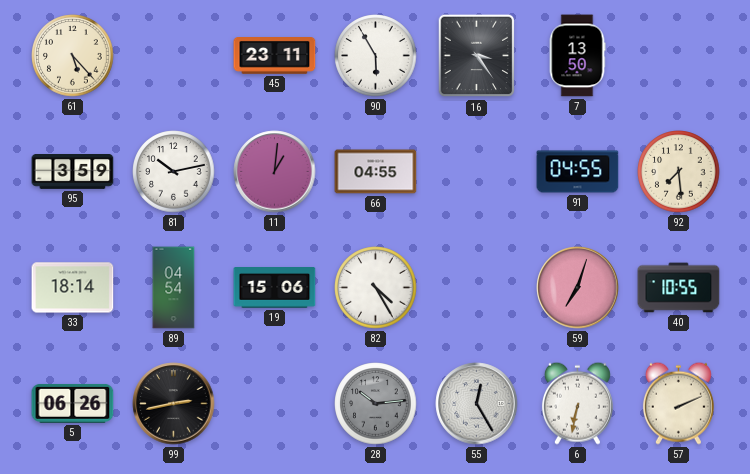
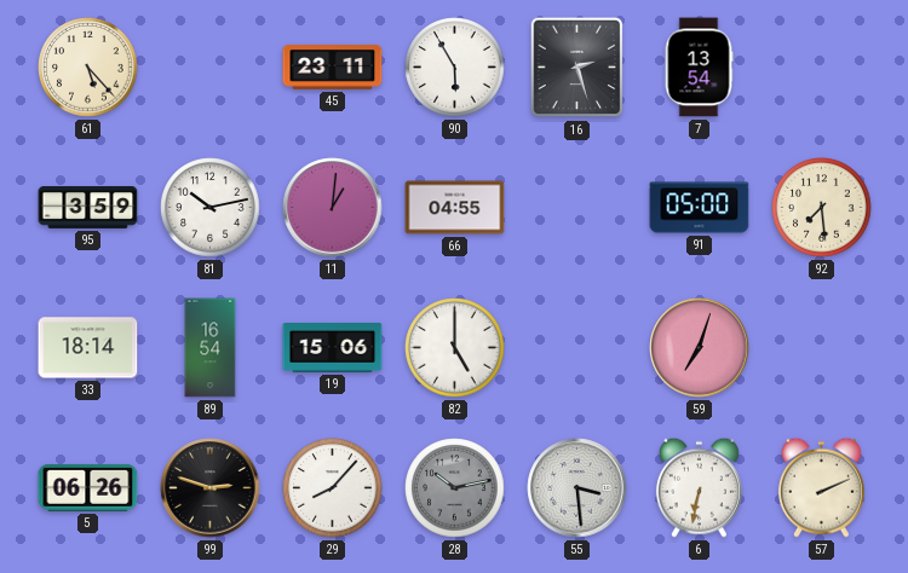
16: 3:24 -> 2:27 (577, 68)
7: 13:50 -> 13:54 (699, 68)
91: 04:55 -> 05:00 (700, 208)
89: 04:54 -> 16:54 (211, 348)
82: 4:25 -> 5:00 (455, 348)
40: 10:55 -> none (679, 288)
99: 2:43 -> 2:48 (211, 488)
29: none -> 8:07 (333, 488)
28: 10:14 -> 10:13 (455, 488)
55: 12:25 -> 3:29 (577, 488)
